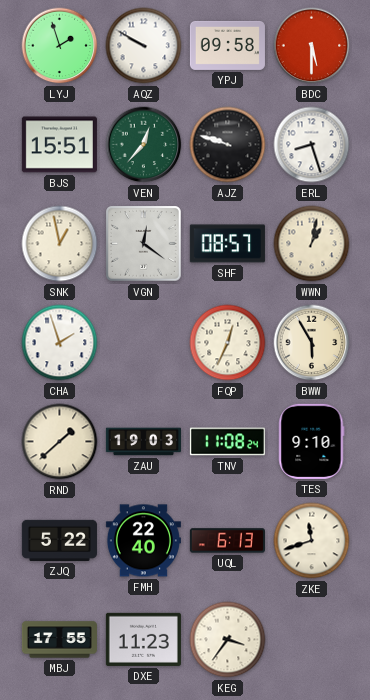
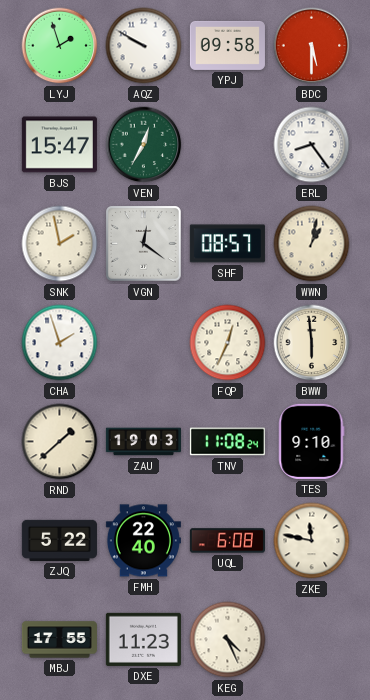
BJS: 15:51 -> 15:47 (59, 145)
VEN: 12:37 -> 12:35 (144, 145)
AJZ: 9:48 -> none (228, 145)
ERL: 8:27 -> 8:24 (312, 145)
SNK: 12:58 -> 1:58 (60, 244)
BWW: 5:55 -> 5:59 (312, 343)
UQL: 6:13 -> 6:08 (227, 541)
ZKE: 11:42 -> 11:47 (312, 541)
KEG: 3:36 -> 4:26 (228, 640)
